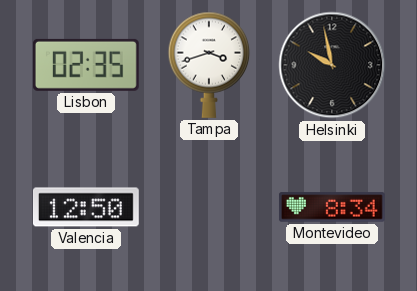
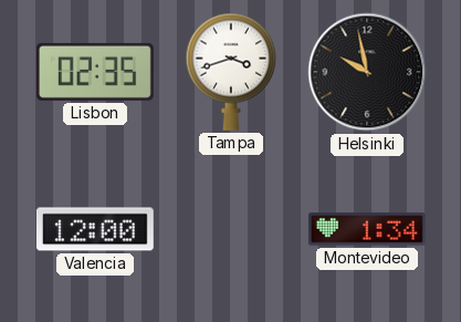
Valencia: 12:50 -> 12:00 (95, 229)
Montevideo: 8:34 -> 1:34 (367, 229)
